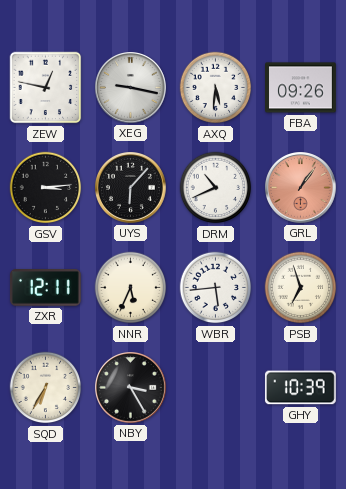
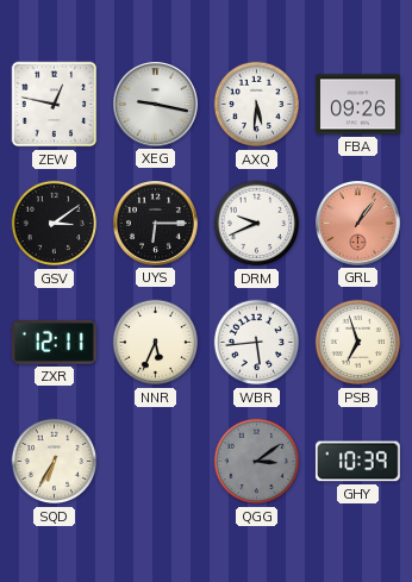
GSV: 3:14 -> 3:09 (55, 224)
UYS: 6:07 -> 6:15 (156, 224)
DRM: 10:41 -> 9:41 (257, 224)
NBY: 3:25 -> none (131, 388)
QGG: none -> 3:09 (257, 462)
